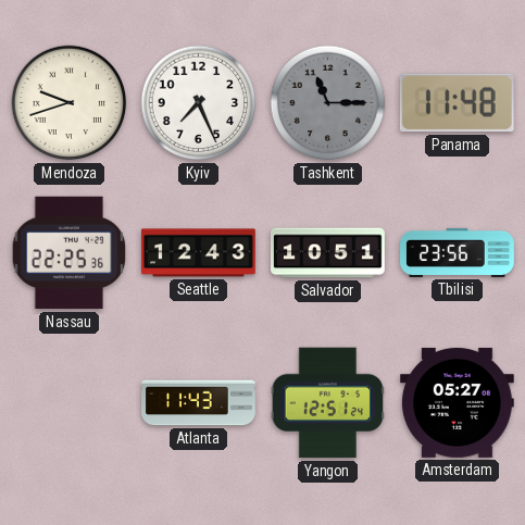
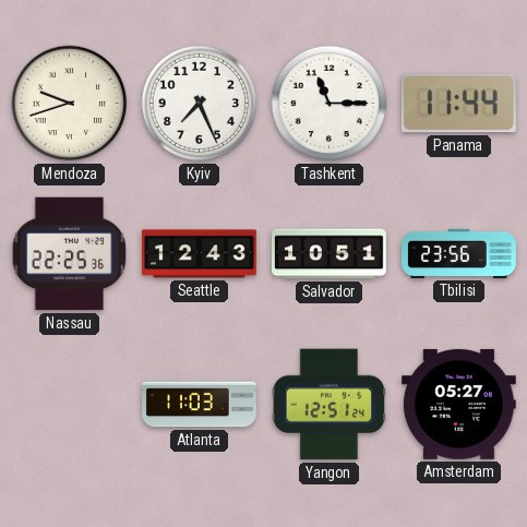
Tashkent dial: grey -> white (330, 104)
Panama: 11:48 -> 11:44 (458, 104)
Atlanta: 11:43 -> 11:03 (200, 405)
